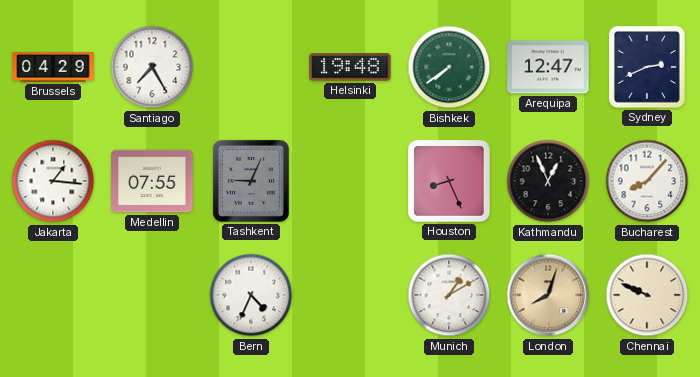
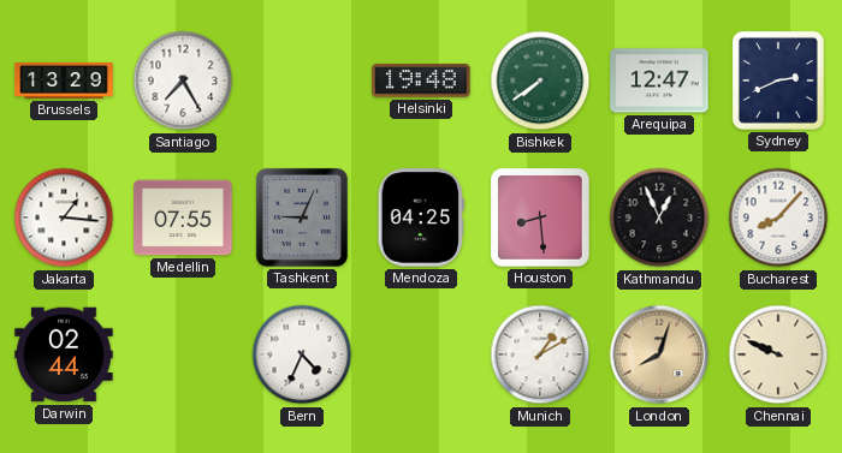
Brussels: 04:29 -> 13:29 (64, 81)
Mendoza: none -> 04:25 (421, 217)
Houston: 8:26 -> 8:29 (540, 217)
Darwin: none -> 02:44 (64, 354)
